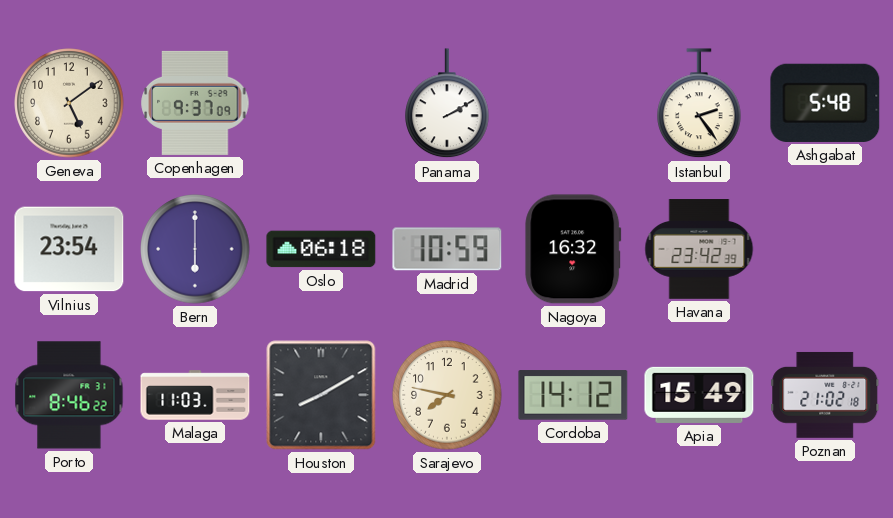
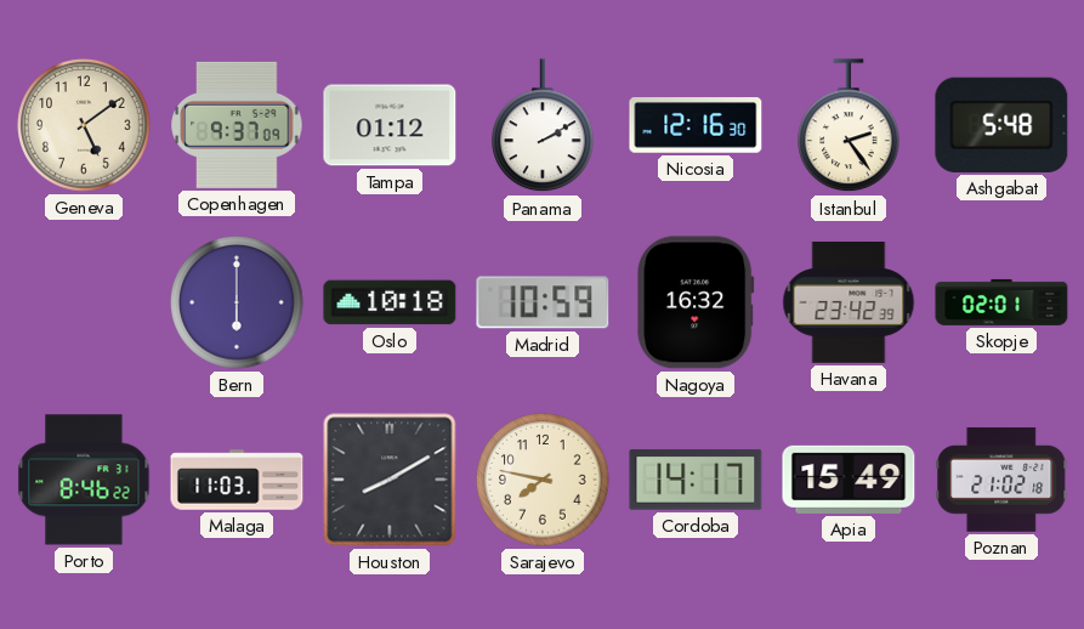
Tampa: none -> 01:12 (390, 125)
Nicosia: none -> 12:16 (696, 126)
Vilnius: 23:54 -> none (69, 249)
Oslo: 06:18 -> 10:18 (390, 302)
Skopje: none -> 02:01 (1001, 302)
Cordoba: 14:12 -> 14:17 (696, 480)
